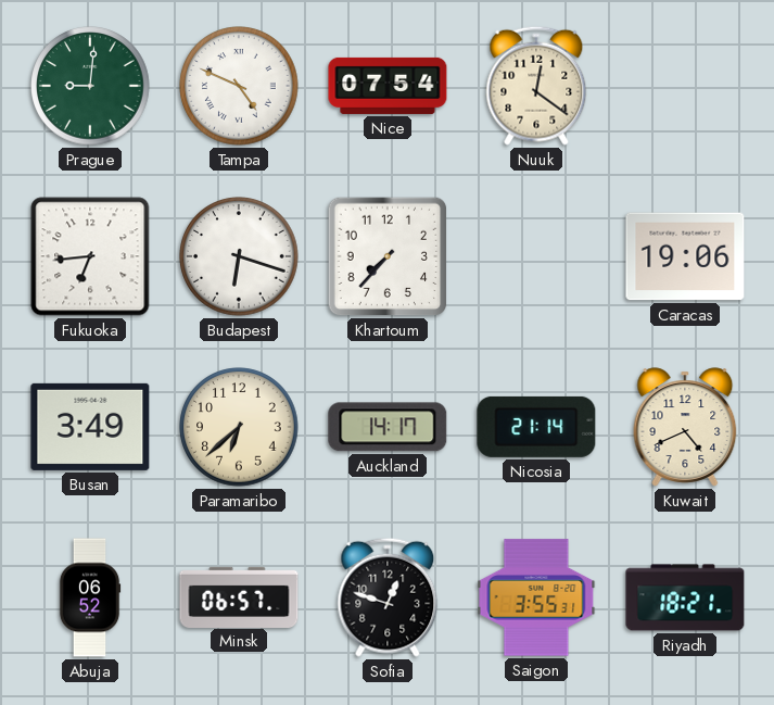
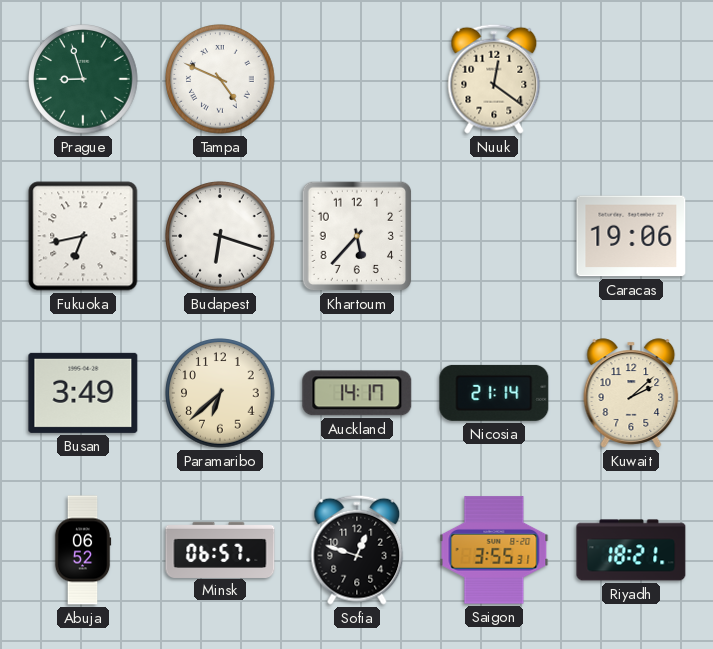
Prague: 9:01 -> 8:57 (83, 79)
Nice: 07:54 -> none (388, 86)
Fukuoka: 6:44 -> 6:43 (83, 236)
Khartoum: 7:37 -> 5:37 (357, 236)
Kuwait: 4:41 -> 2:08 (631, 393)
